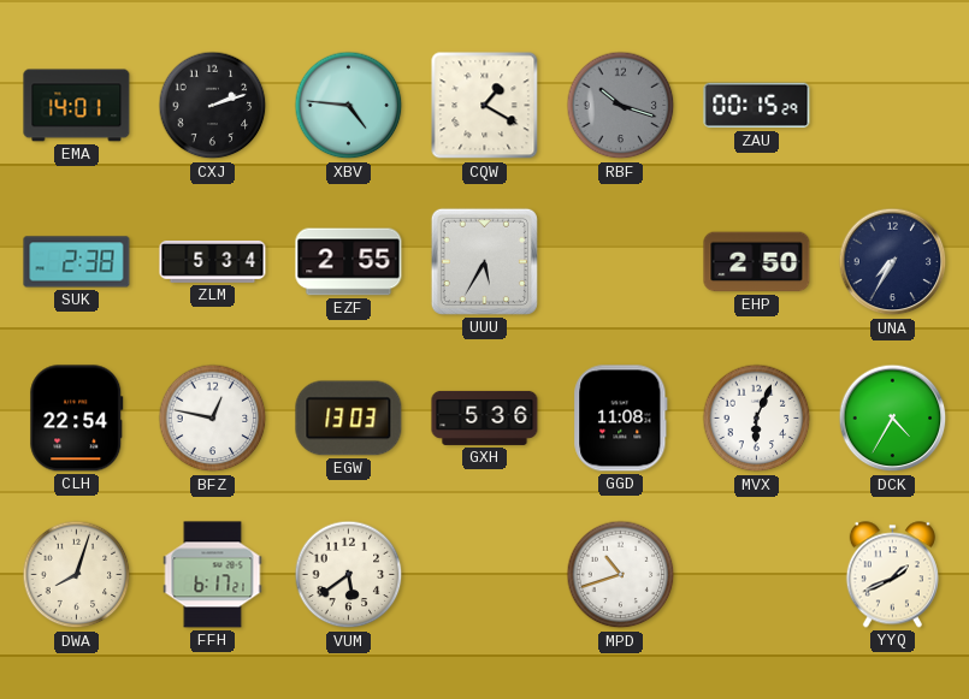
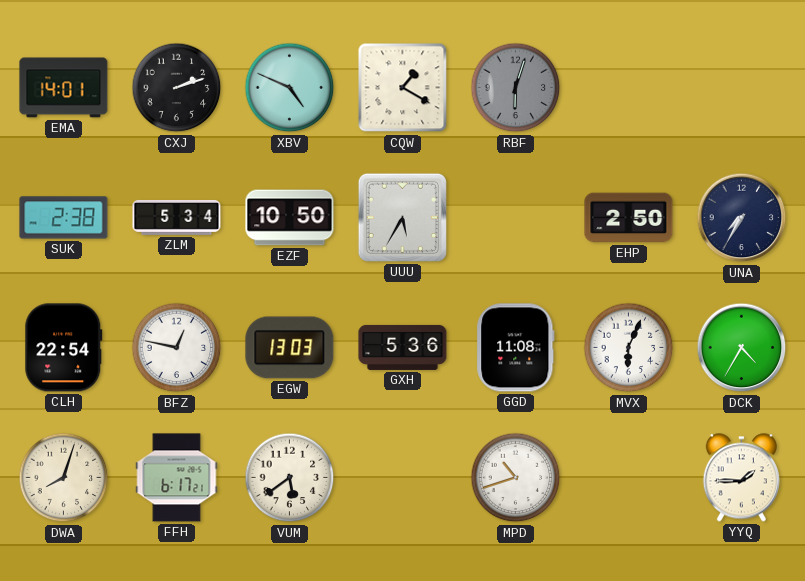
XBV: 4:46 -> 4:49 (290, 88)
RBF: 10:18 -> 6:03 (516, 88)
ZAU: 00:15 -> none (757, 106)
EZF: 2:55 -> 10:50 (290, 218)
YYQ: 1:41 -> 1:45 (741, 478)
